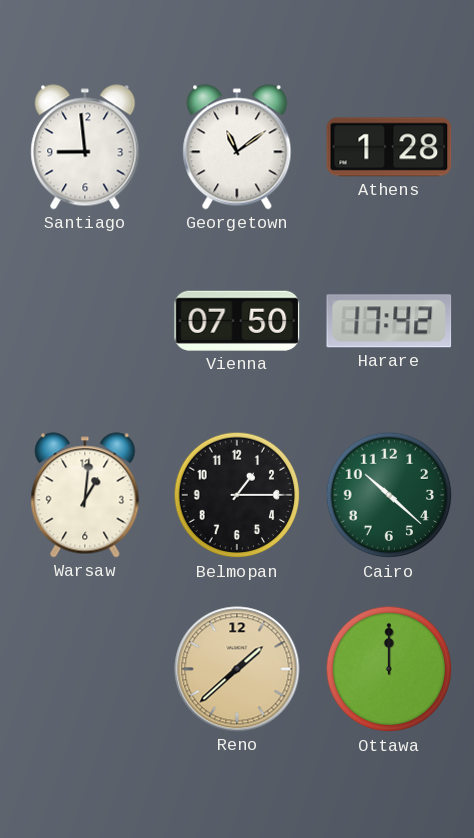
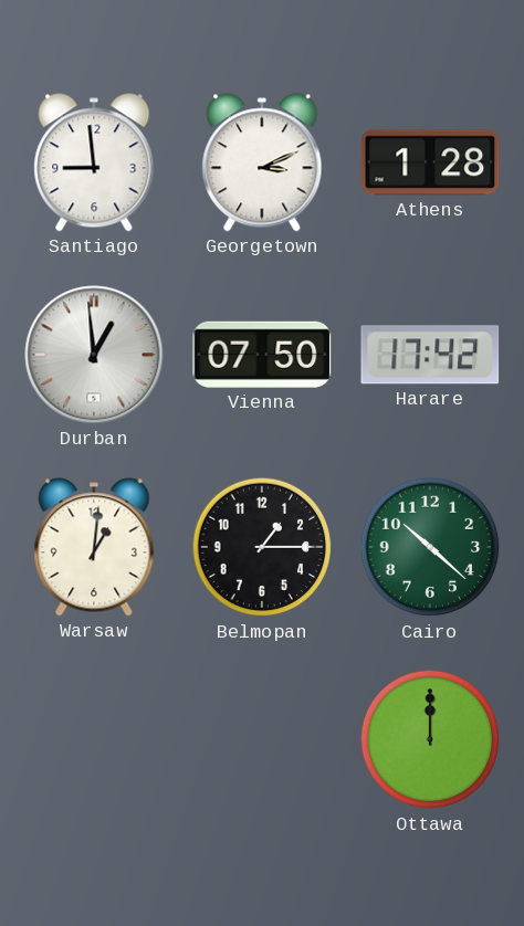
Georgetown: 11:09 -> 3:11 (262, 162)
Durban: none -> 12:59 (94, 355)
Reno: 1:38 -> none (237, 669)
